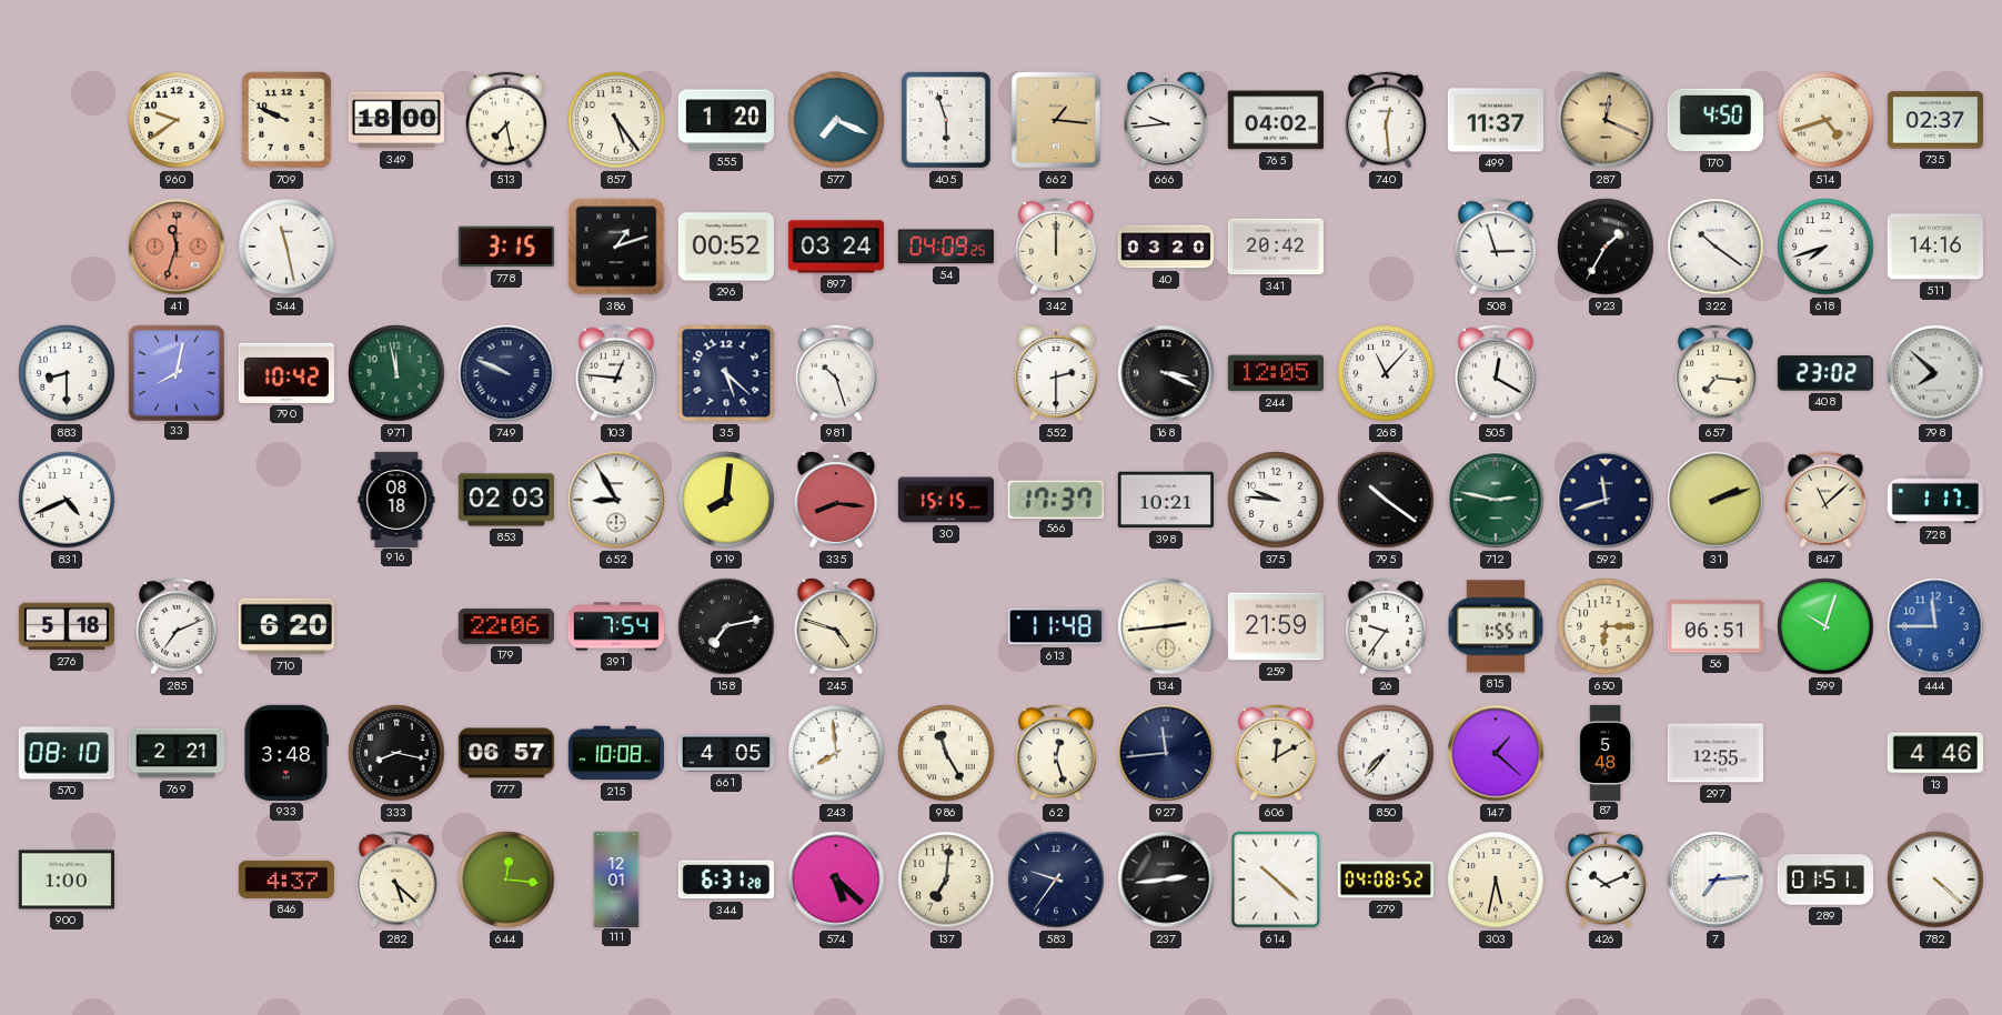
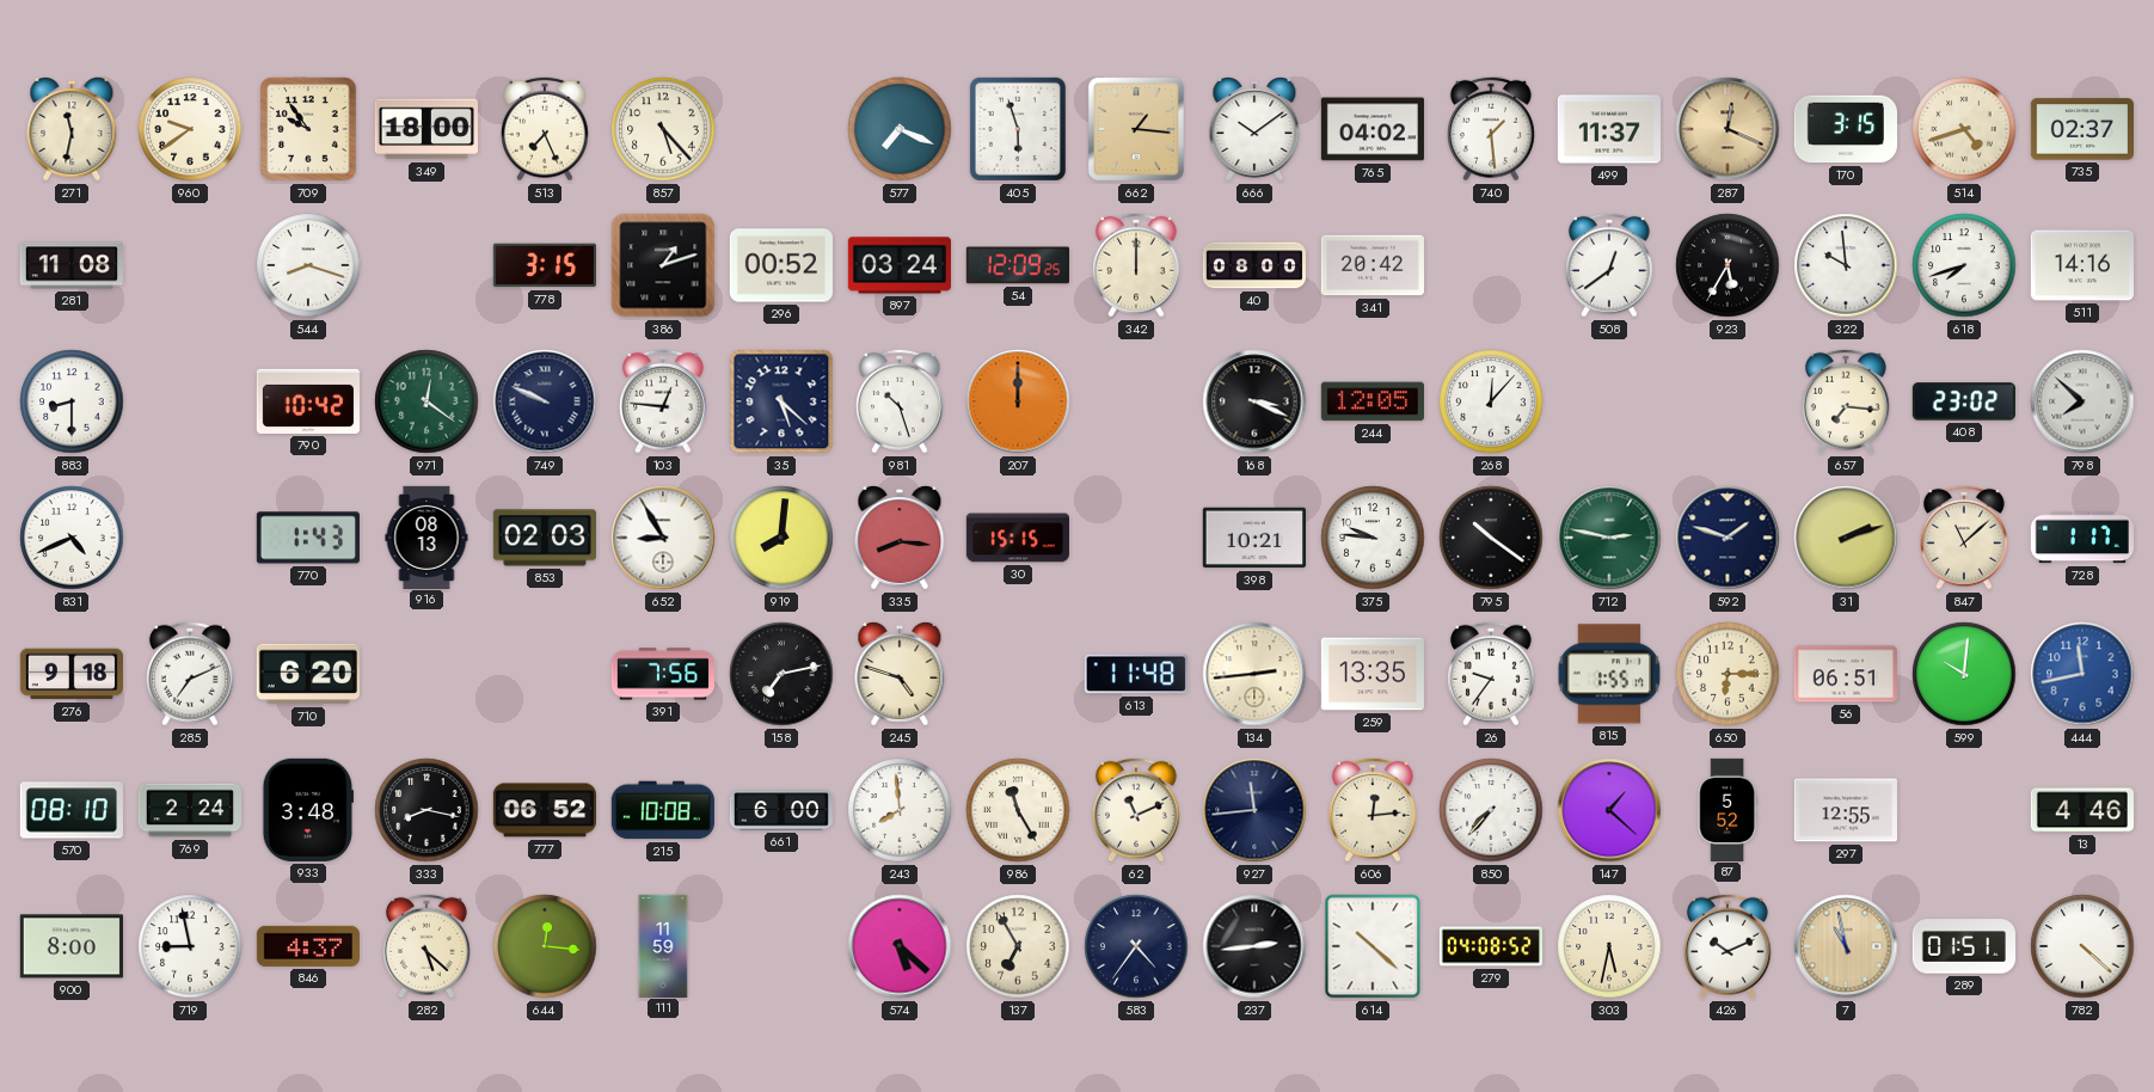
271: none -> 11:32 (72, 129)
709: 9:49 -> 9:54 (308, 129)
513: 7:28 -> 7:26 (546, 129)
857: 5:24 -> 5:23 (663, 129)
555: 1:20 -> none (726, 120)
666: 9:44 -> 10:09 (1254, 129)
740: 12:29 -> 1:29 (1492, 129)
170: 4:50 -> 3:15 (1846, 129)
281: none -> 11:08 (70, 265)
41: 11:33 -> none (177, 247)
544: 11:28 -> 8:18 (308, 265)
54: 04:09 -> 12:09 (1018, 265)
40: 03:20 -> 08:00 (1253, 265)
508: 2:57 -> 12:39 (1610, 265)
923: 1:35 -> 5:35 (1728, 265)
322: 10:21 -> 9:59 (1846, 265)
33: 8:02 -> none (175, 372)
971: 11:58 -> 12:21 (426, 401)
207: none -> 12:00 (1018, 401)
552: 2:30 -> none (1056, 373)
268: 11:07 -> 12:07 (1491, 401)
505: 12:20 -> none (1497, 373)
770: none -> 1:43 (308, 538)
916: 08:18 -> 08:13 (426, 536)
566: 17:37 -> none (1056, 499)
592: 11:42 -> 1:48 (1728, 538)
276: 5:18 -> 9:18 (70, 674)
179: 22:06 -> none (506, 626)
391: 7:54 -> 7:56 (663, 674)
259: 21:59 -> 13:35 (1373, 674)
599: 10:03 -> 10:01 (1964, 674)
444: 11:45 -> 11:43 (2082, 674)
769: 2:21 -> 2:24 (190, 810)
777: 06:57 -> 06:52 (544, 810)
661: 4:05 -> 6:00 (780, 810)
62: 12:27 -> 11:11 (1137, 810)
606: 12:10 -> 12:14 (1374, 810)
87: 5:48 -> 5:52 (1728, 809)
900: 1:00 -> 8:00 (72, 946)
719: none -> 8:58 (190, 946)
111: 12:01 -> 11:59 (663, 945)
344: 6:31 -> none (726, 880)
137: 7:01 -> 6:55 (1018, 946)
583: 9:36 -> 4:36 (1136, 946)
7: 7:14 -> 10:58 (1846, 946)
7 dial: white -> champagne (1846, 946)
